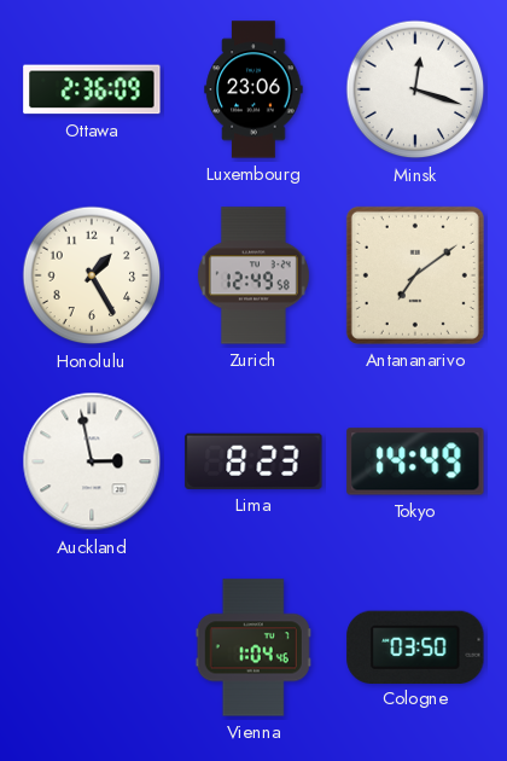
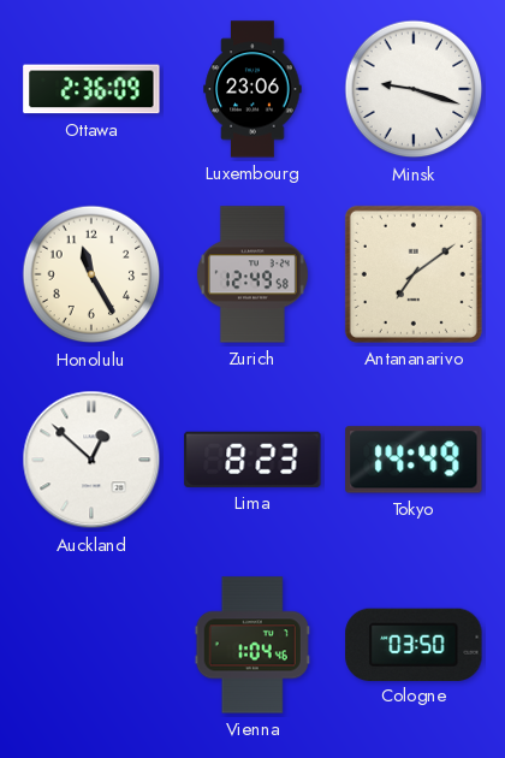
Minsk: 12:18 -> 9:18 (414, 89)
Honolulu: 1:25 -> 11:25 (91, 274)
Auckland: 2:58 -> 12:52 (91, 460)
